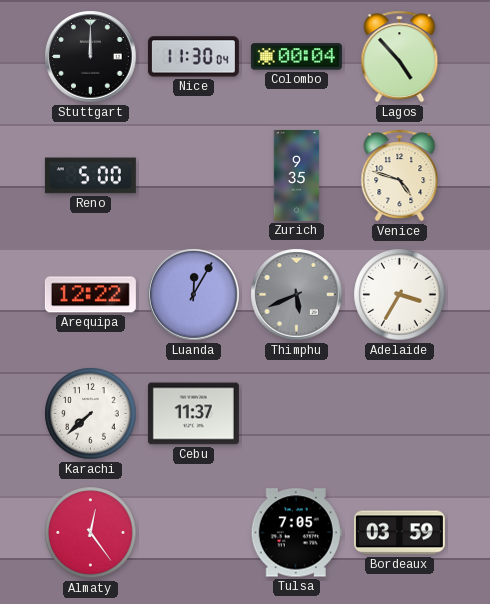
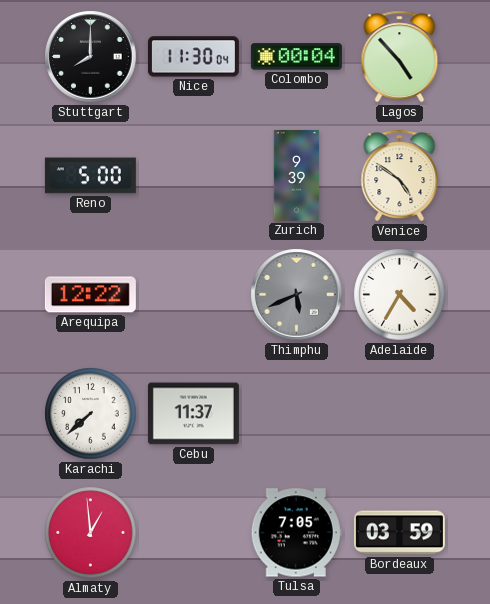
Stuttgart: 12:00 -> 8:00 (91, 57)
Zurich: 9:35 -> 9:39 (297, 175)
Venice: 4:48 -> 4:51 (400, 176)
Luanda: 12:05 -> none (194, 295)
Adelaide: 3:35 -> 4:35 (400, 295)
Almaty: 12:24 -> 12:59 (91, 533)
